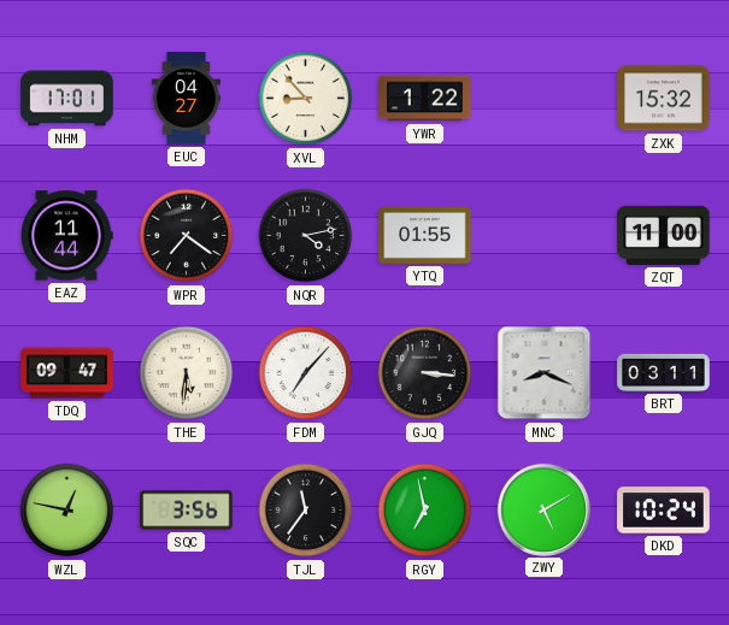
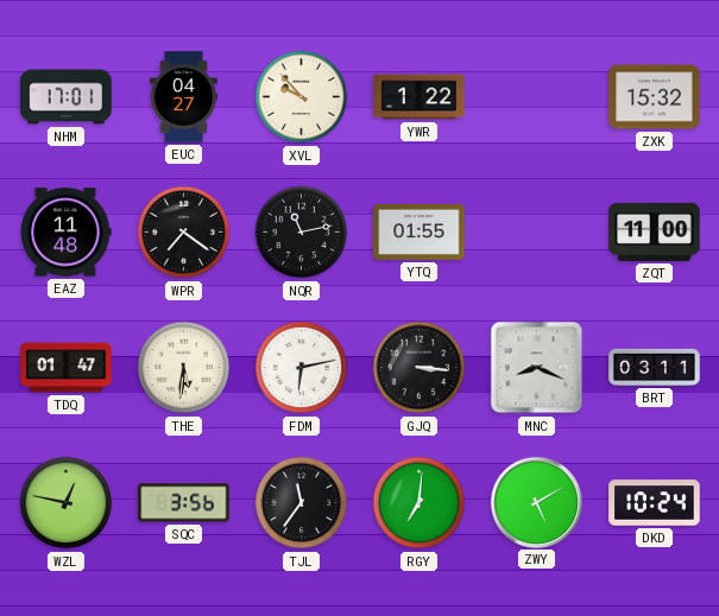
XVL: 8:53 -> 9:53 (302, 97)
EAZ: 11:44 -> 11:48 (67, 233)
NQR: 4:13 -> 11:13 (302, 233)
TDQ: 09:47 -> 01:47 (67, 368)
FDM: 7:07 -> 6:13 (302, 368)
RGY: 6:58 -> 7:01 (420, 503)
